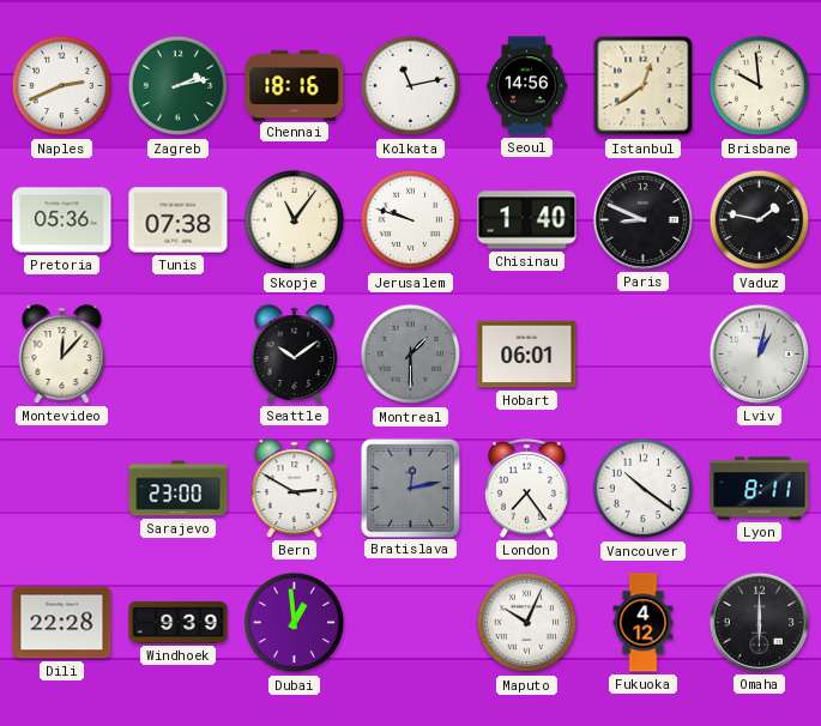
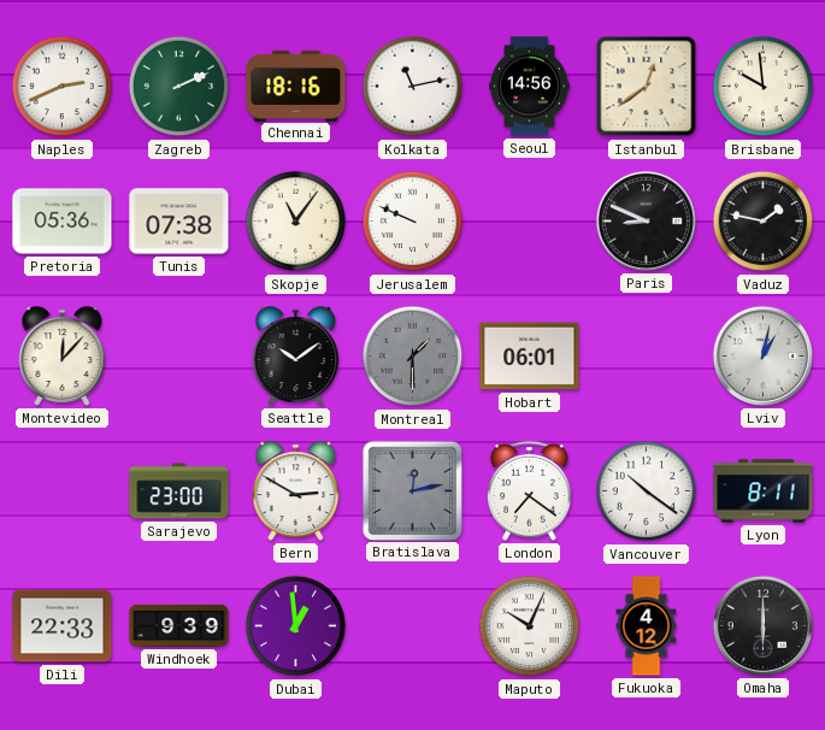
Zagreb: 2:13 -> 2:11 (179, 87)
Jerusalem: 9:48 -> 9:49 (413, 222)
Chisinau: 1:40 -> none (527, 220)
London: 7:24 -> 7:21 (530, 491)
Dili: 22:28 -> 22:33 (63, 626)
